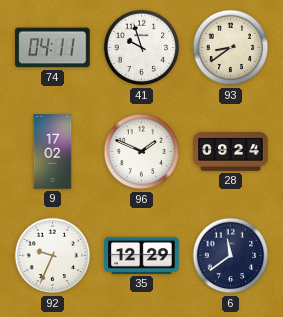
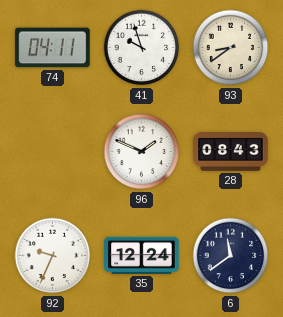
9: 17:02 -> none (53, 152)
28: 09:24 -> 08:43 (231, 152)
35: 12:29 -> 12:24 (142, 255)
